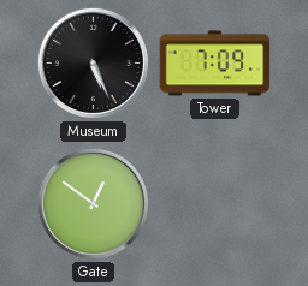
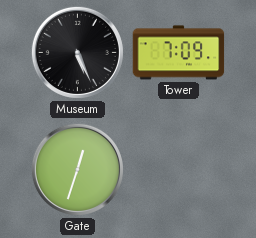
Gate: 12:51 -> 12:33 (77, 169)
